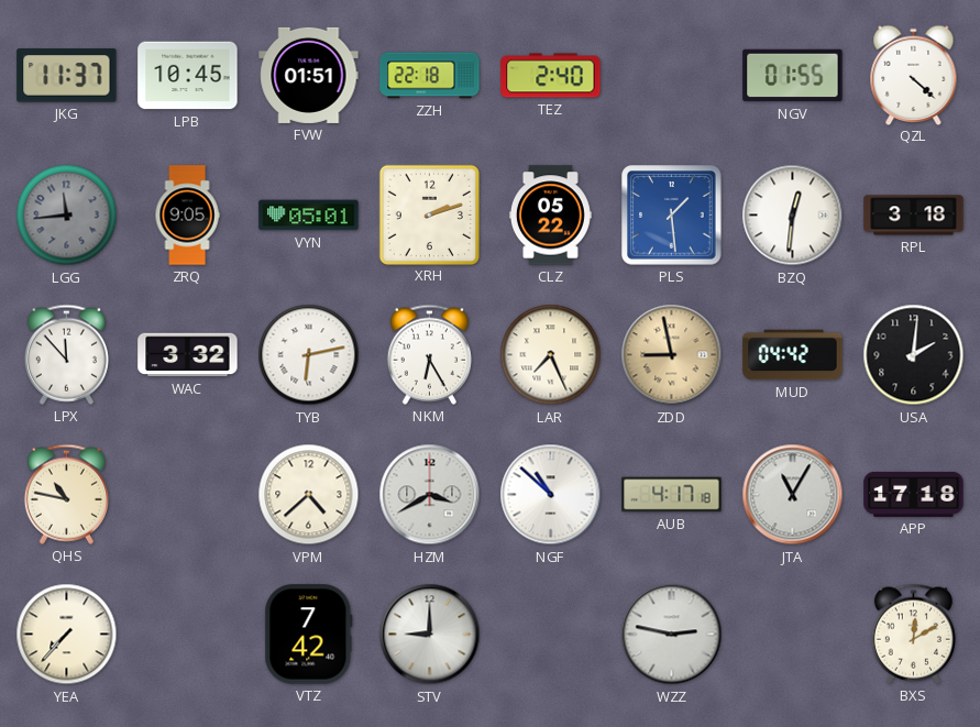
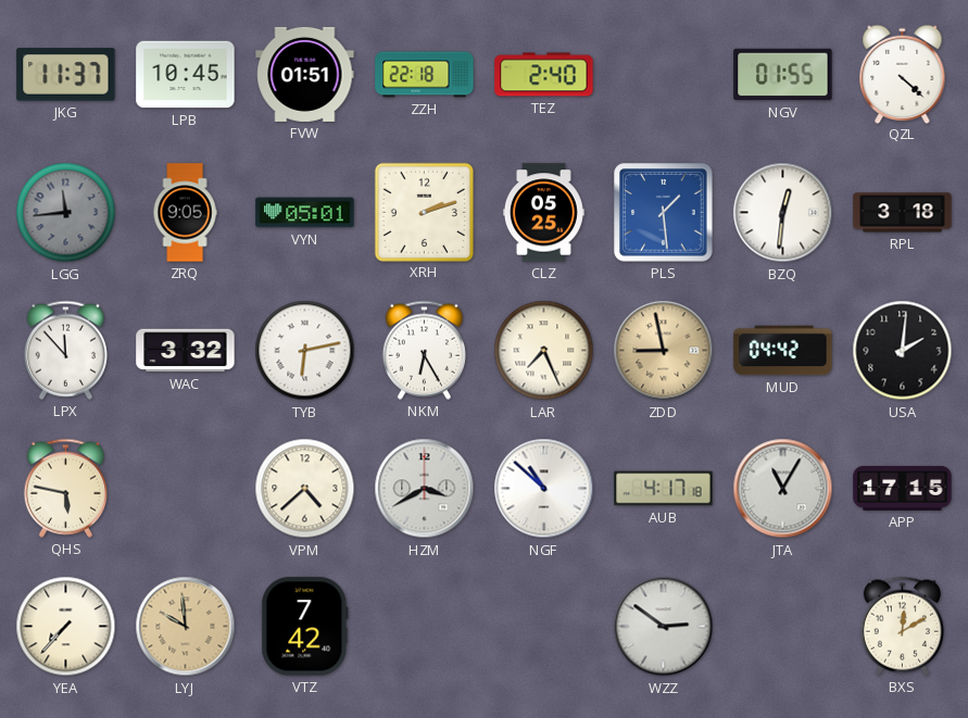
CLZ: 05:22 -> 05:25 (543, 213)
QHS: 10:47 -> 5:47 (65, 488)
APP: 17:18 -> 17:15 (903, 488)
LYJ: none -> 9:59 (186, 627)
STV: 9:00 -> none (430, 635)
WZZ: 2:47 -> 2:51 (664, 627)
